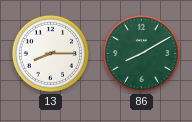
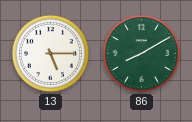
13: 8:15 -> 5:15 (50, 53)
